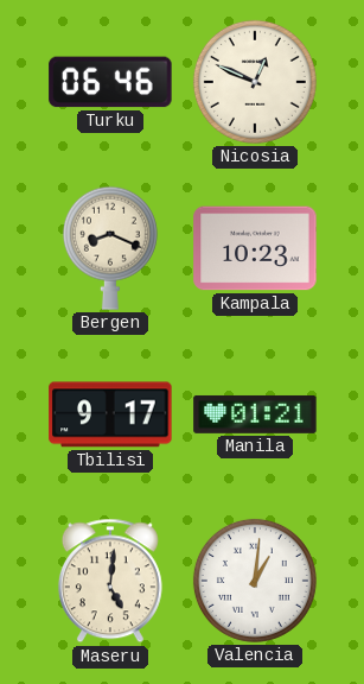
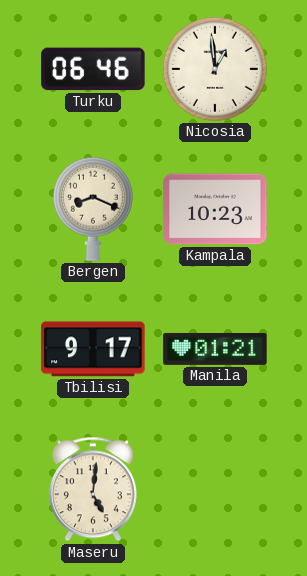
Nicosia: 12:49 -> 12:59 (215, 69)
Valencia: 1:01 -> none (255, 581)
